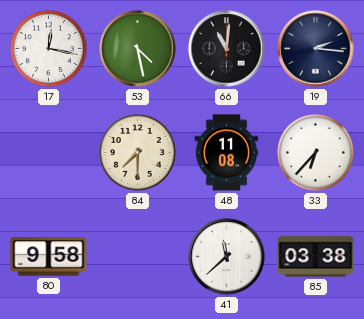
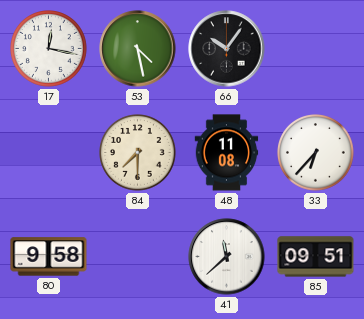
66: 11:01 -> 10:06 (227, 49)
19: 2:16 -> none (316, 49)
85: 03:38 -> 09:51 (316, 257)
